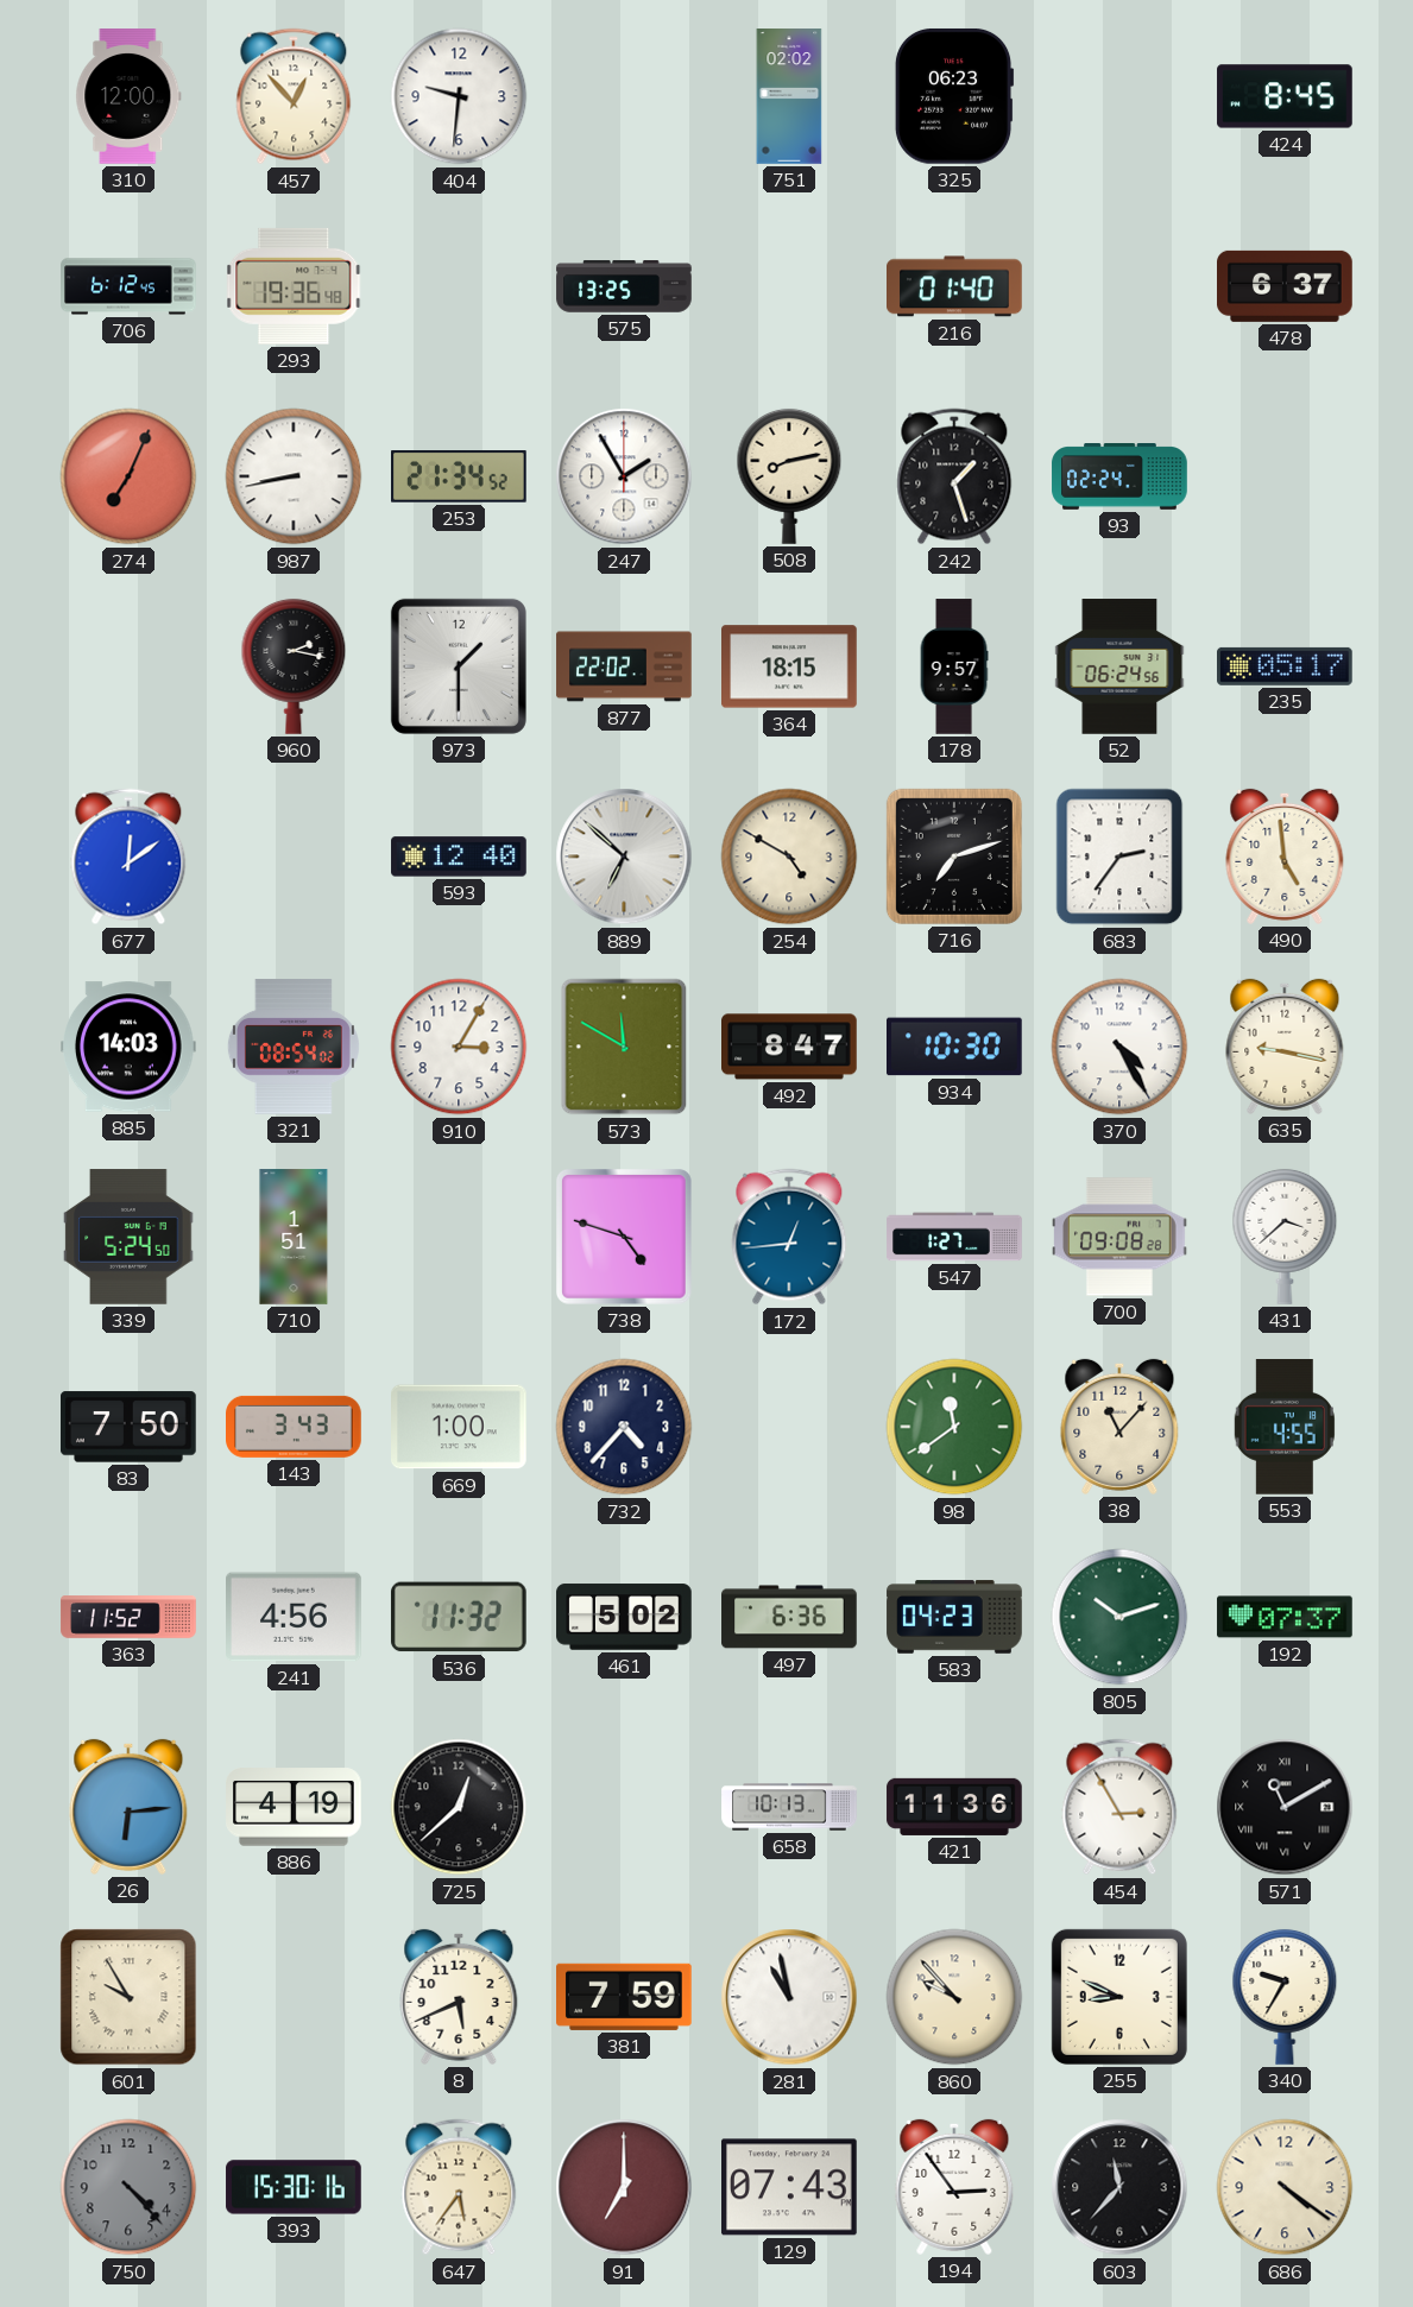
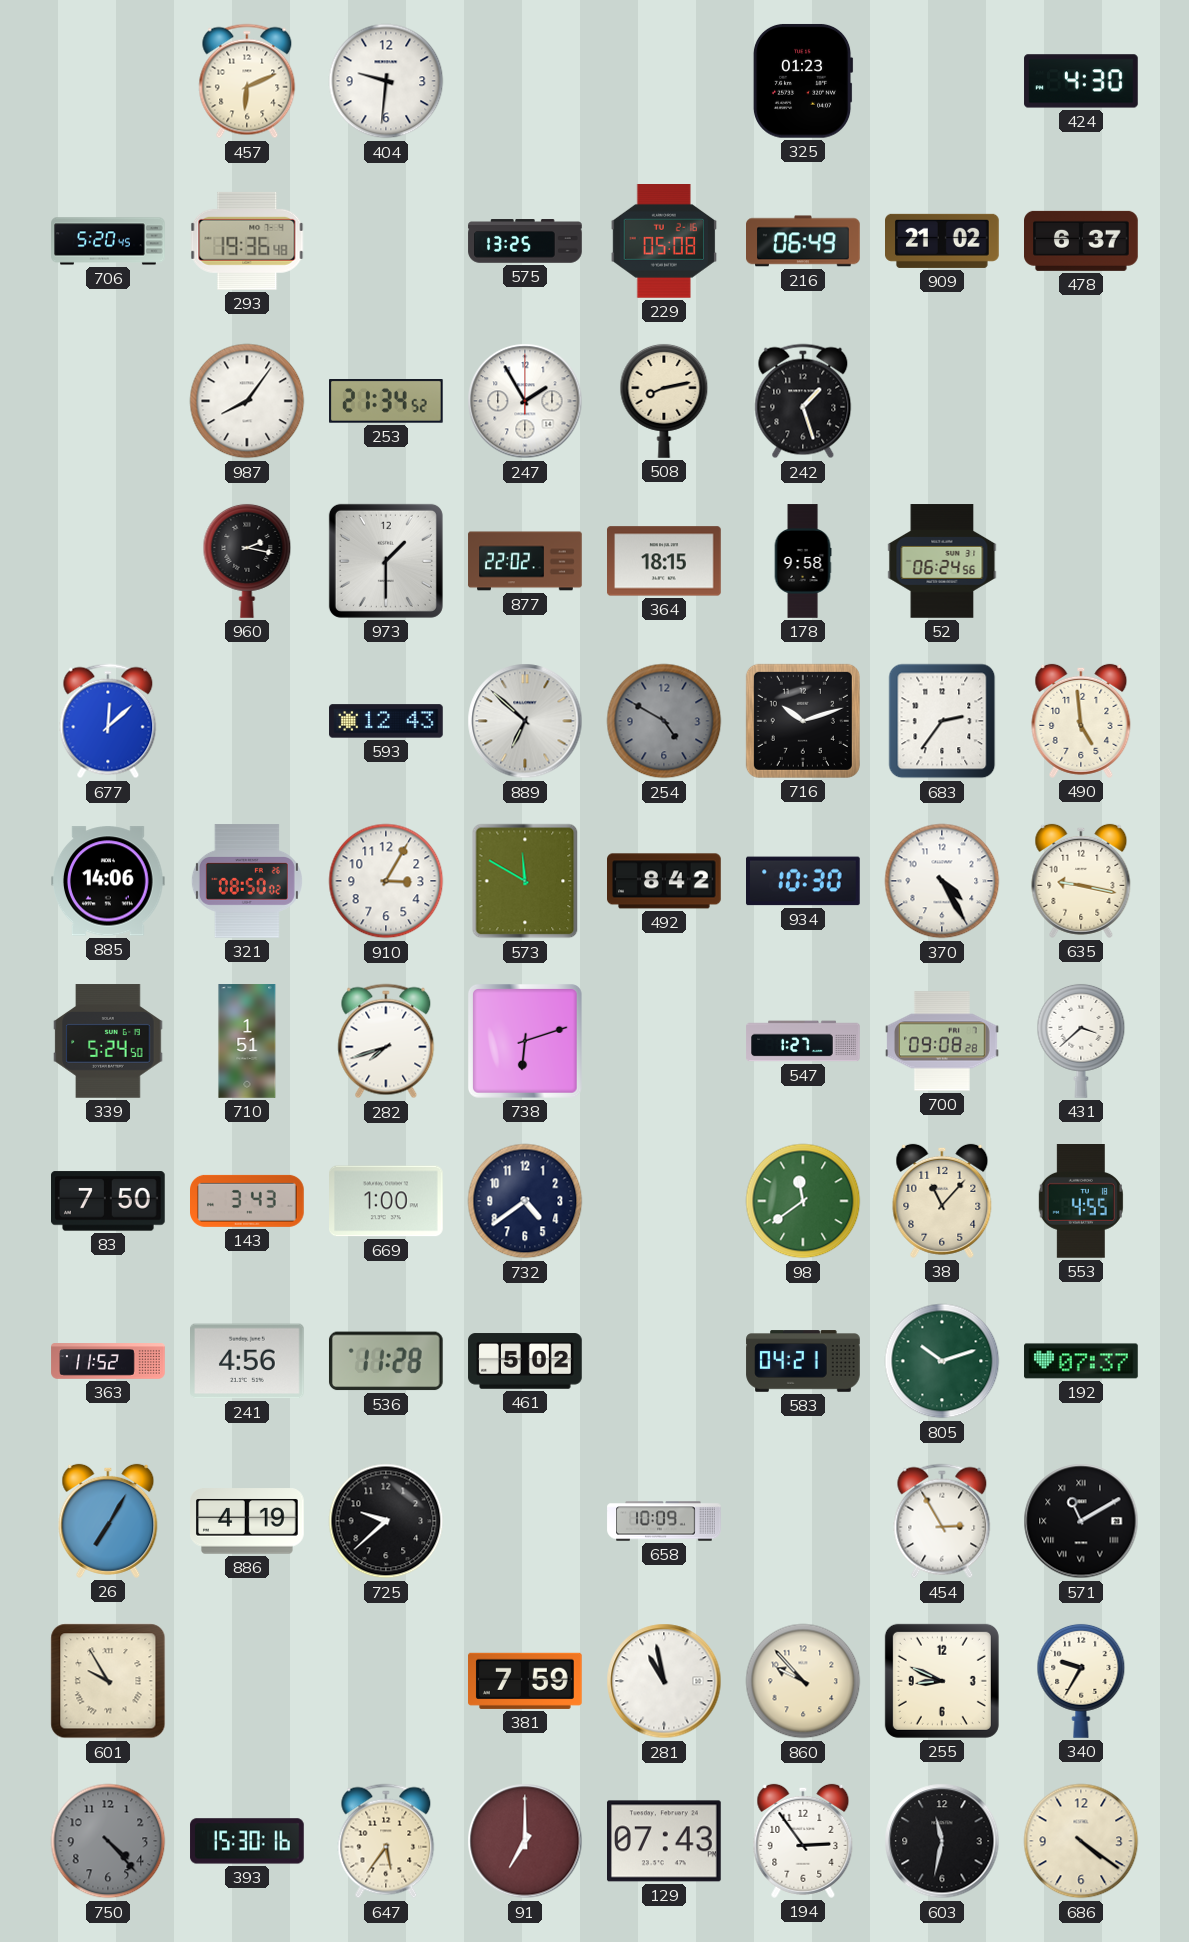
310: 12:00 -> none (128, 96)
457: 12:53 -> 6:11 (247, 81)
751: 02:02 -> none (789, 96)
325: 06:23 -> 01:23 (803, 81)
424: 8:45 -> 4:30 (1081, 81)
706: 6:12 -> 5:20 (108, 241)
229: none -> 05:08 (663, 242)
216: 01:40 -> 06:49 (804, 241)
909: none -> 21:02 (943, 241)
274: 7:04 -> none (128, 476)
987: 8:43 -> 8:06 (247, 401)
93: 02:24 -> none (1119, 476)
178: 9:57 -> 9:58 (803, 561)
235: 05:17 -> none (1286, 666)
677: 12:09 -> 12:08 (108, 721)
593: 12:40 -> 12:43 (386, 721)
254 dial: cream -> grey (664, 721)
716: 7:12 -> 10:12 (803, 721)
885: 14:03 -> 14:06 (109, 881)
321: 08:54 -> 08:50 (247, 881)
492: 8:47 -> 8:42 (664, 881)
282: none -> 7:42 (386, 1041)
738: 4:48 -> 6:12 (526, 1042)
172: 12:44 -> none (789, 1237)
732: 4:37 -> 4:39 (525, 1201)
536: 11:32 -> 11:28 (386, 1361)
497: 6:36 -> none (789, 1617)
583: 04:23 -> 04:21 (803, 1361)
26: 6:14 -> 7:05 (108, 1521)
725: 12:38 -> 9:38 (386, 1521)
658: 10:13 -> 10:09 (664, 1521)
421: 11:36 -> none (954, 1807)
8: 5:41 -> none (459, 1997)
603: 11:37 -> 11:32 (942, 1841)
